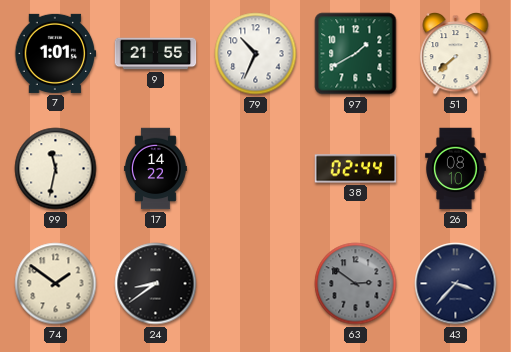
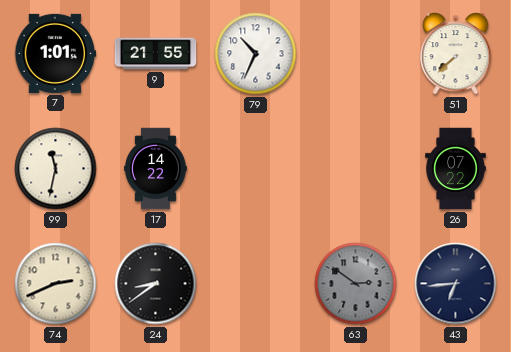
97: 1:40 -> none (356, 54)
38: 02:44 -> none (356, 169)
26: 08:10 -> 07:22 (456, 169)
74: 1:51 -> 2:41 (56, 284)
43: 3:37 -> 6:44 (456, 284)
